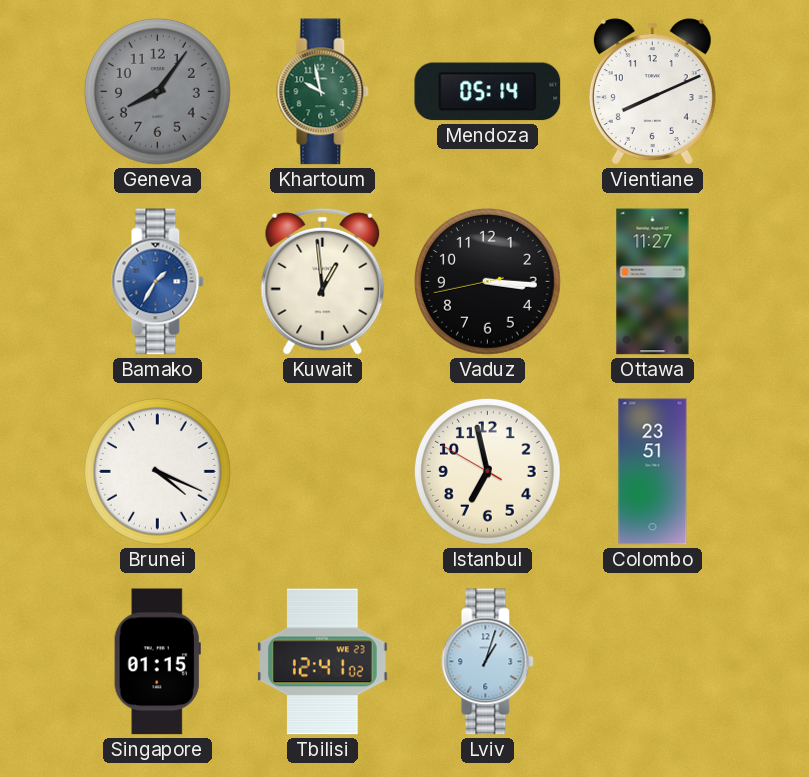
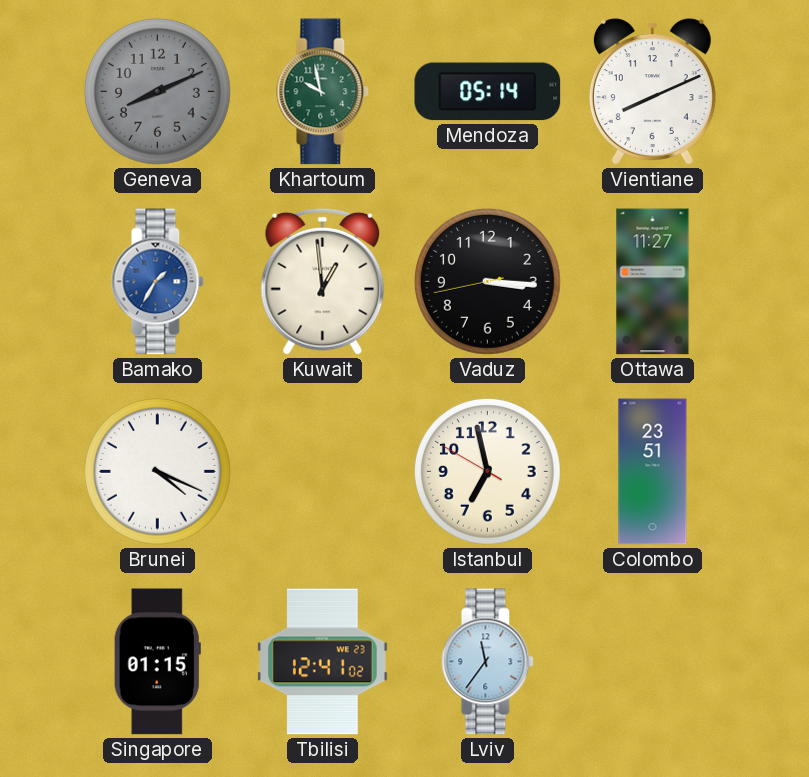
Geneva: 8:06 -> 8:11 (158, 92)
Lviv: 1:03 -> 11:36 (488, 662)
